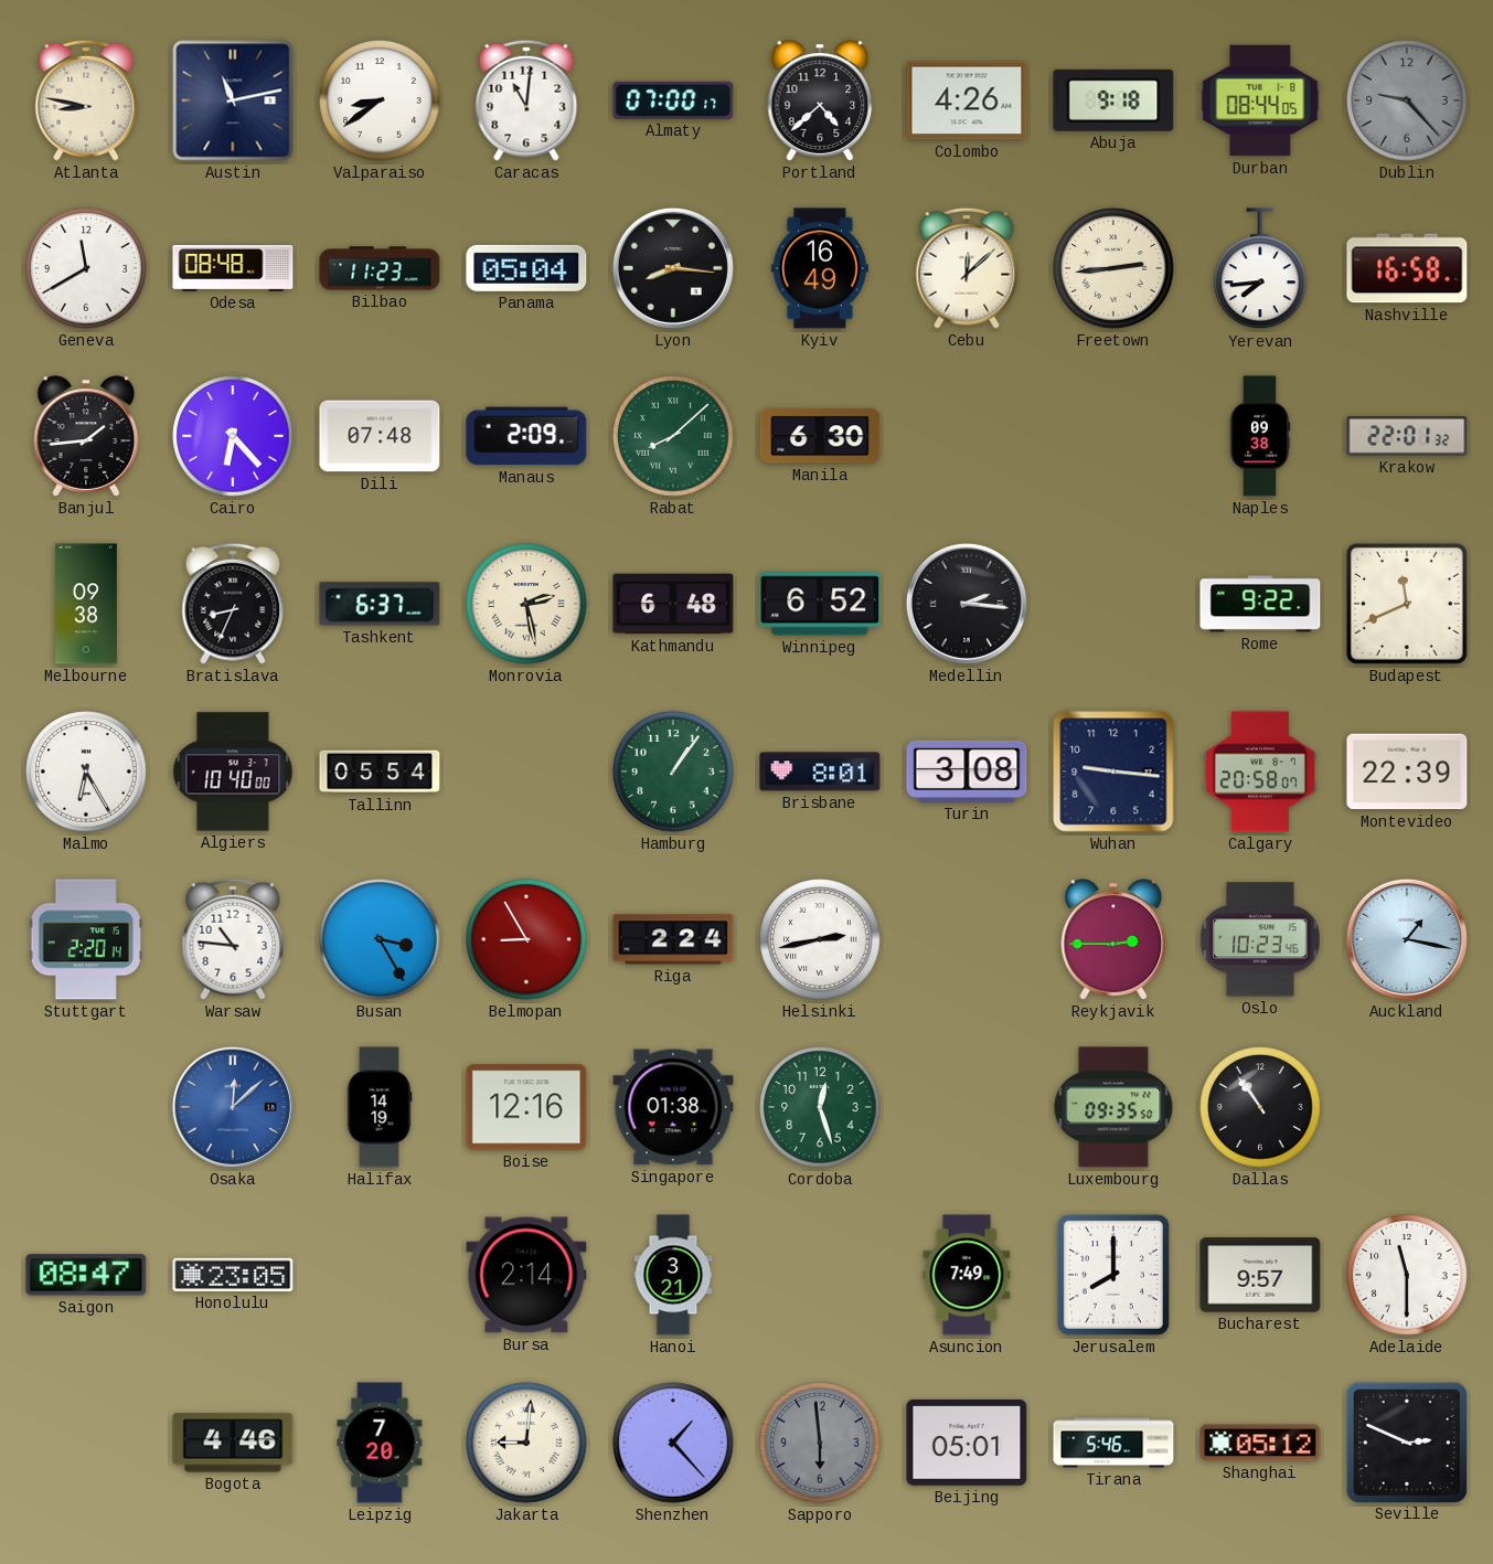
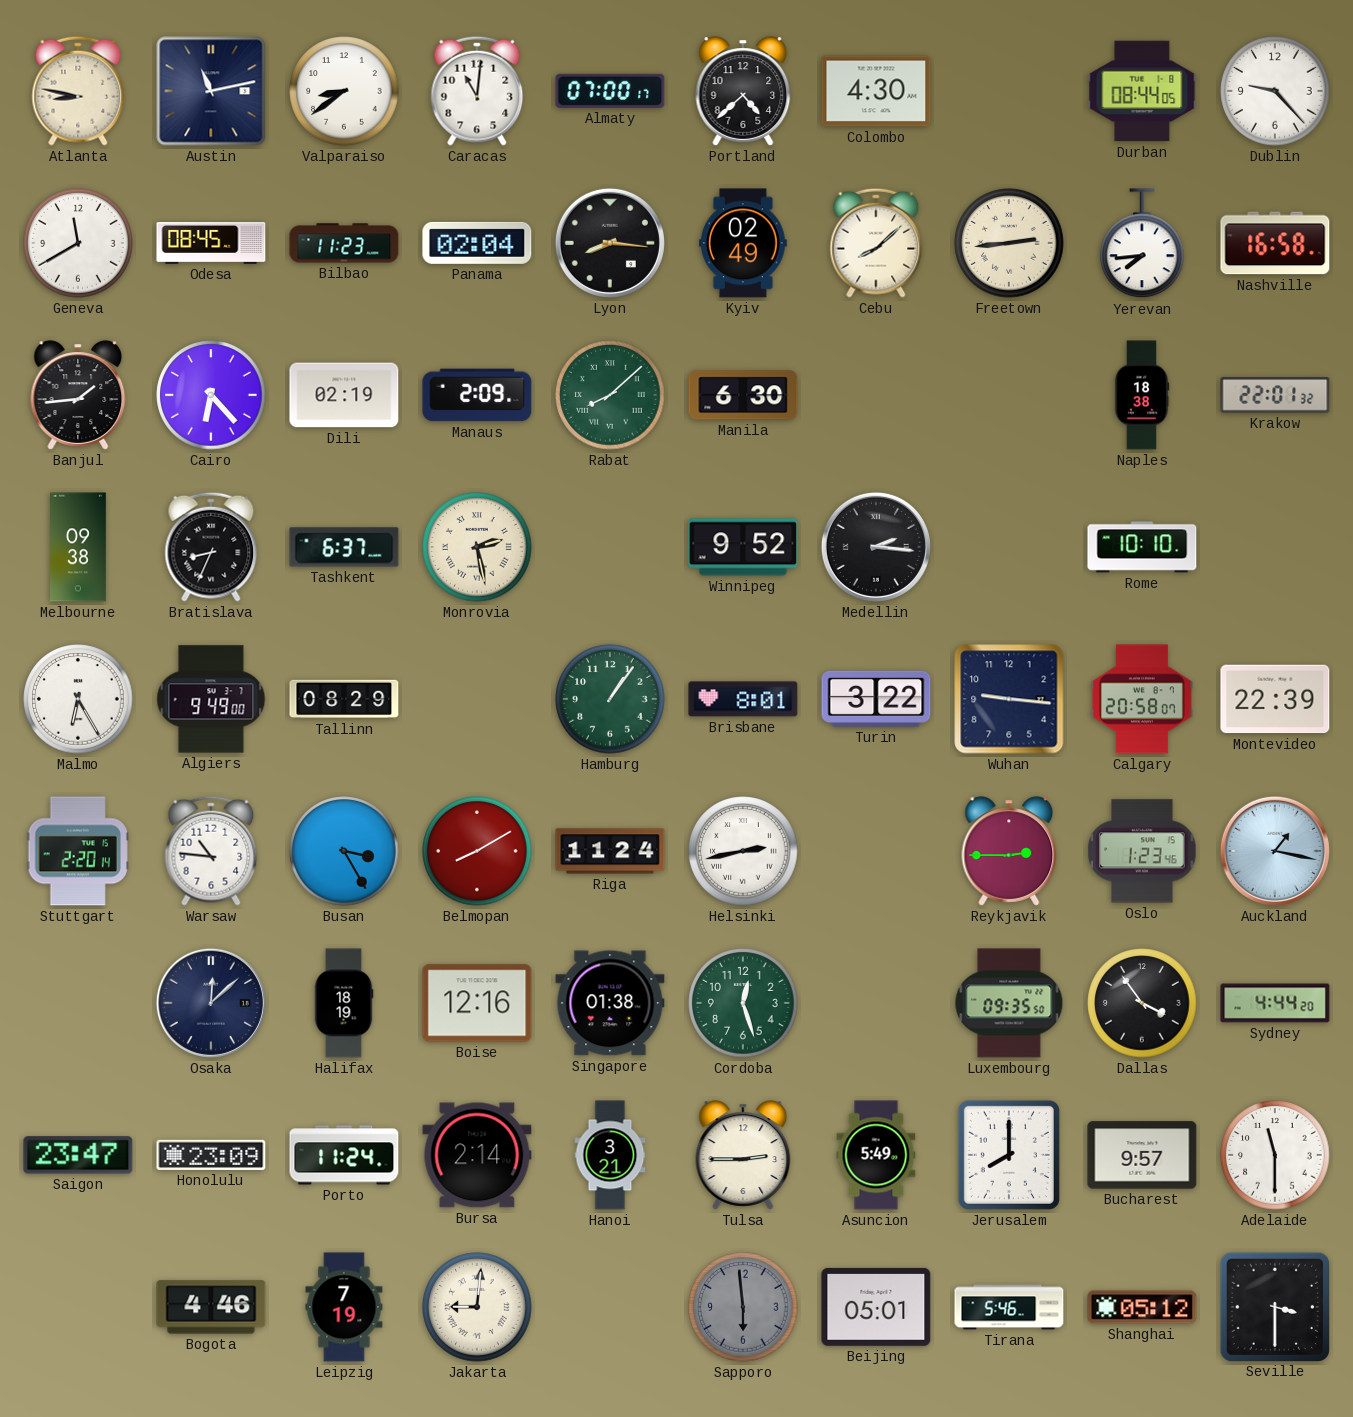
Colombo: 4:26 -> 4:30 (876, 91)
Abuja: 9:18 -> none (1113, 100)
Dublin dial: grey -> white (1275, 91)
Odesa: 08:48 -> 08:45 (211, 244)
Panama: 05:04 -> 02:04 (477, 243)
Kyiv: 16:49 -> 02:49 (743, 243)
Cebu: 12:08 -> 8:08 (876, 243)
Dili: 07:48 -> 02:19 (344, 395)
Naples: 09:38 -> 18:38 (1142, 395)
Kathmandu: 6:48 -> none (673, 604)
Winnipeg: 6:52 -> 9:52 (743, 547)
Rome: 9:22 -> 10:10 (1142, 547)
Budapest: 11:41 -> none (1407, 604)
Algiers: 10:40 -> 9:49 (211, 699)
Tallinn: 05:54 -> 08:29 (344, 699)
Turin: 3:08 -> 3:22 (876, 699)
Belmopan: 8:55 -> 8:10 (477, 851)
Riga: 2:24 -> 11:24 (610, 851)
Oslo: 10:23 -> 1:23 (1142, 851)
Osaka dial: blue -> navy (211, 1003)
Halifax: 14:19 -> 18:19 (344, 1003)
Dallas: 10:54 -> 3:54 (1142, 1003)
Sydney: none -> 4:44 (1275, 1003)
Saigon: 08:47 -> 23:47 (78, 1155)
Honolulu: 23:05 -> 23:09 (211, 1155)
Porto: none -> 11:24 (344, 1155)
Tulsa: none -> 2:45 (743, 1155)
Asuncion: 7:49 -> 5:49 (876, 1155)
Leipzig: 7:20 -> 7:19 (344, 1307)
Shenzhen: 1:23 -> none (673, 1443)
Seville: 2:49 -> 3:30 (1274, 1306)
